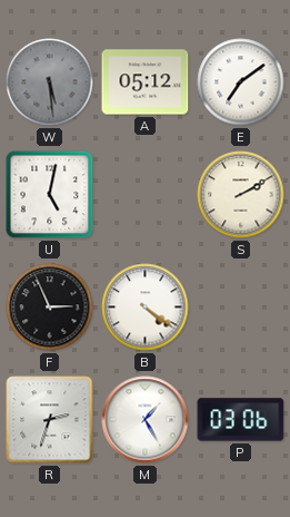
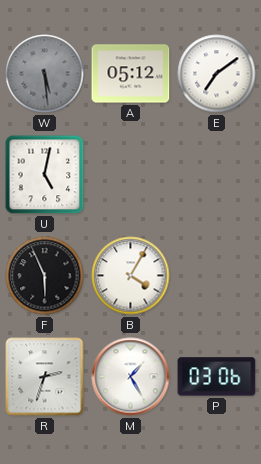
S: 2:10 -> none (241, 195)
F: 2:56 -> 5:56 (45, 276)
B: 4:21 -> 4:05 (131, 276)
